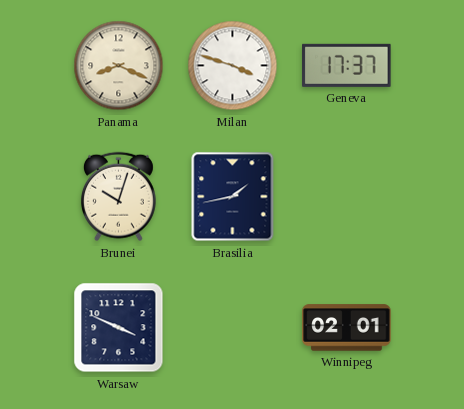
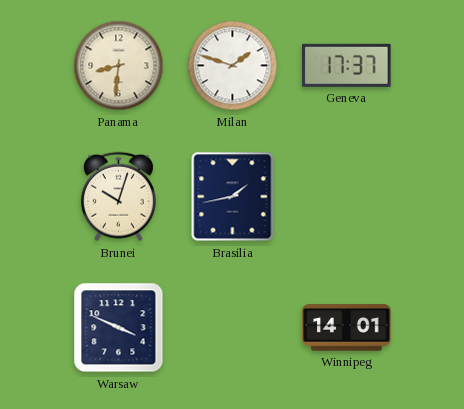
Panama: 8:19 -> 8:31 (119, 66)
Milan: 3:48 -> 1:48 (233, 66)
Winnipeg: 02:01 -> 14:01 (347, 328)
